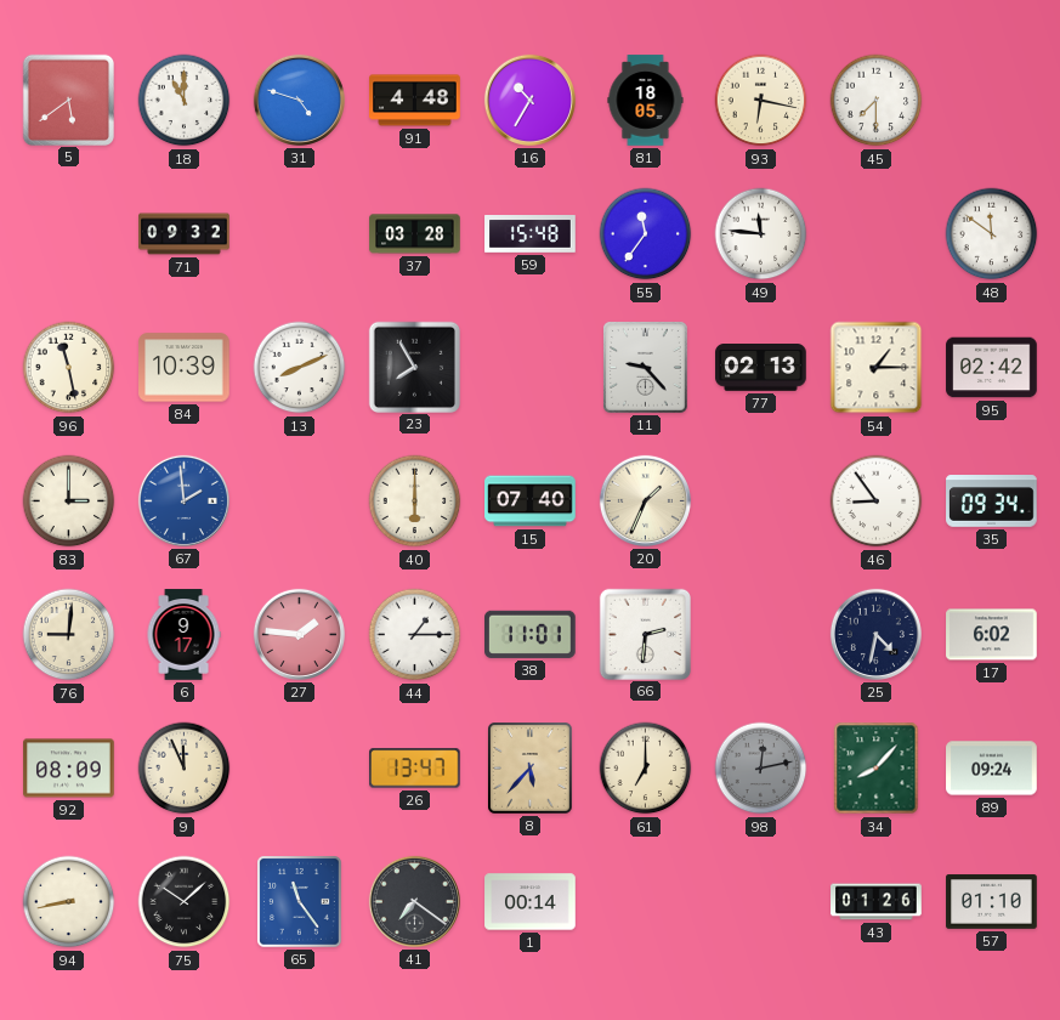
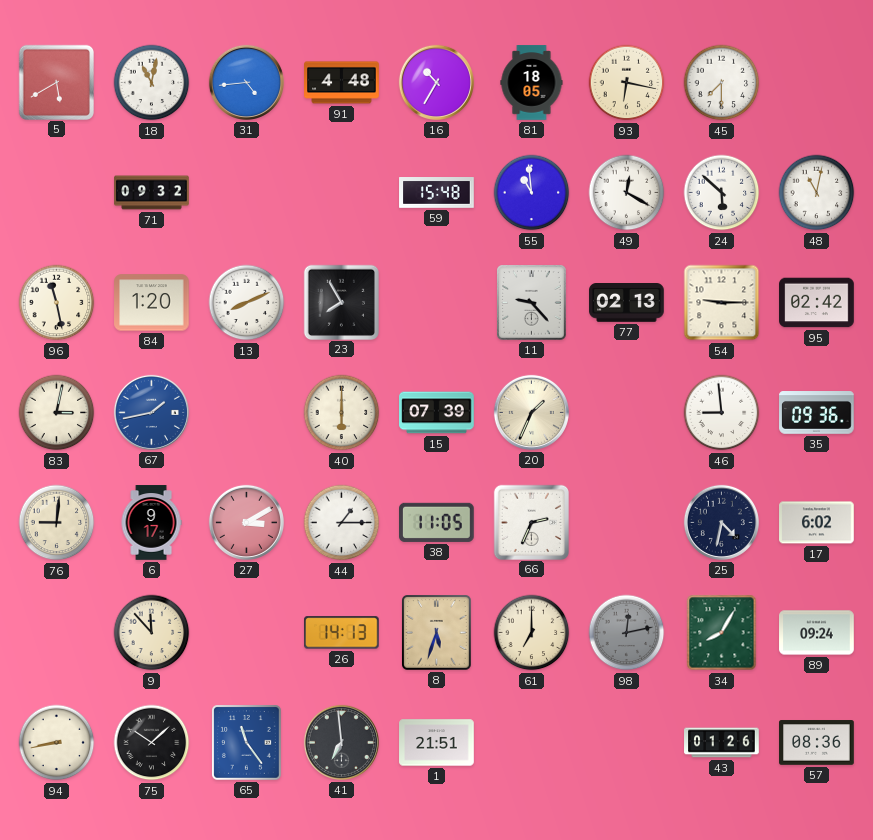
5: 5:39 -> 5:40 (56, 82)
18: 11:00 -> 11:02 (152, 83)
31: 4:48 -> 4:44 (246, 82)
37: 03:28 -> none (415, 234)
55: 11:36 -> 10:59 (532, 193)
49: 11:46 -> 12:20 (627, 193)
24: none -> 5:52 (722, 193)
48: 11:51 -> 11:02 (817, 193)
84: 10:39 -> 1:20 (152, 303)
54: 1:15 -> 9:15 (722, 303)
83: 3:00 -> 3:02 (57, 413)
67: 1:59 -> 1:43 (151, 412)
15: 07:40 -> 07:39 (437, 413)
46: 8:54 -> 8:59 (722, 413)
35: 09:34 -> 09:36 (817, 413)
27: 1:46 -> 3:10 (246, 522)
38: 11:01 -> 11:05 (437, 522)
66: 2:31 -> 2:34 (531, 522)
92: 08:09 -> none (69, 769)
9: 11:56 -> 11:53 (152, 633)
26: 13:47 -> 14:13 (342, 633)
8: 5:37 -> 5:33 (437, 633)
34: 8:07 -> 8:05 (722, 633)
41: 7:21 -> 6:59 (341, 742)
1: 00:14 -> 21:51 (437, 743)
57: 01:10 -> 08:36 (817, 743)
